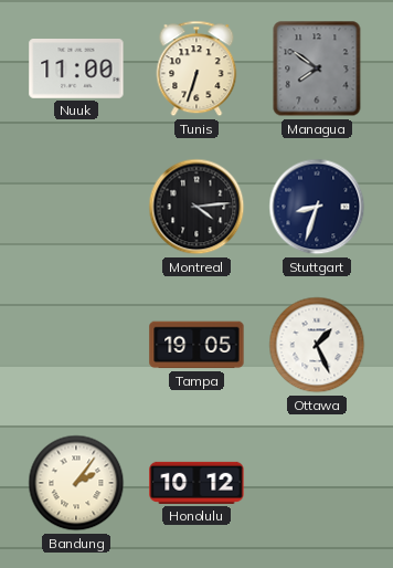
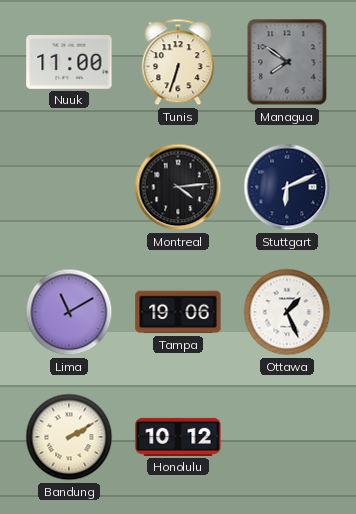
Stuttgart: 8:33 -> 6:11 (287, 187)
Lima: none -> 11:10 (69, 312)
Tampa: 19:05 -> 19:06 (178, 312)
Bandung: 2:06 -> 2:10 (69, 437)
